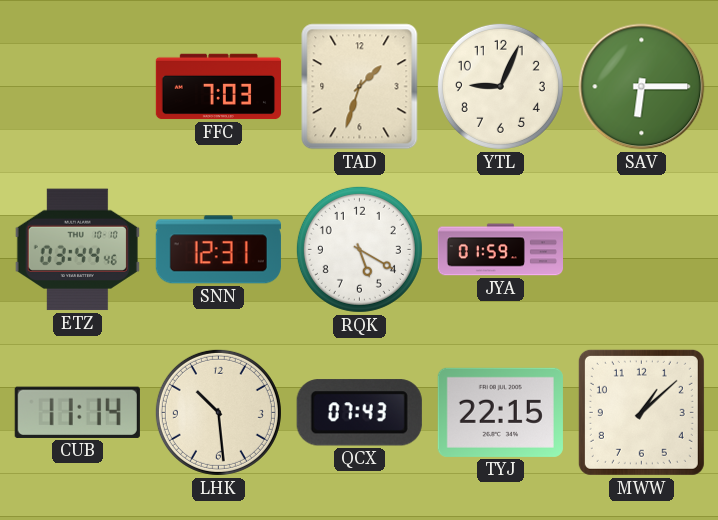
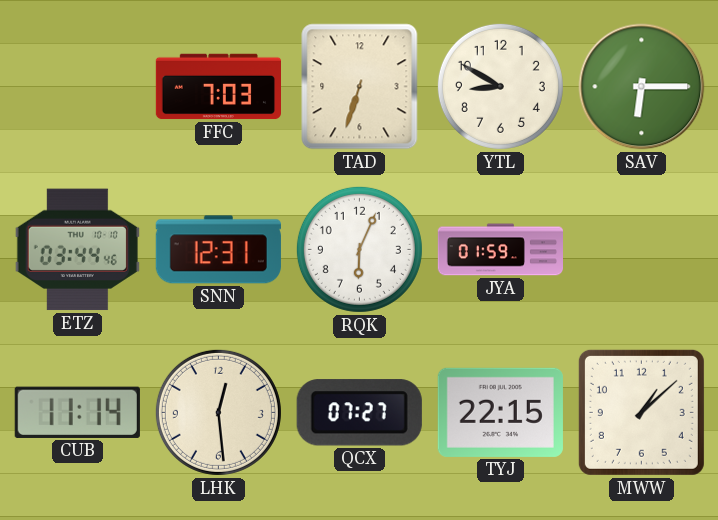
TAD: 1:33 -> 6:33 (360, 87)
YTL: 9:04 -> 8:50 (500, 86)
RQK: 5:20 -> 6:04 (359, 249)
LHK: 10:29 -> 12:29 (218, 412)
QCX: 07:43 -> 07:27 (359, 413)
